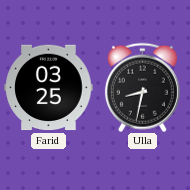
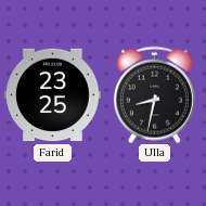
Farid: 03:25 -> 23:25 (53, 95)
